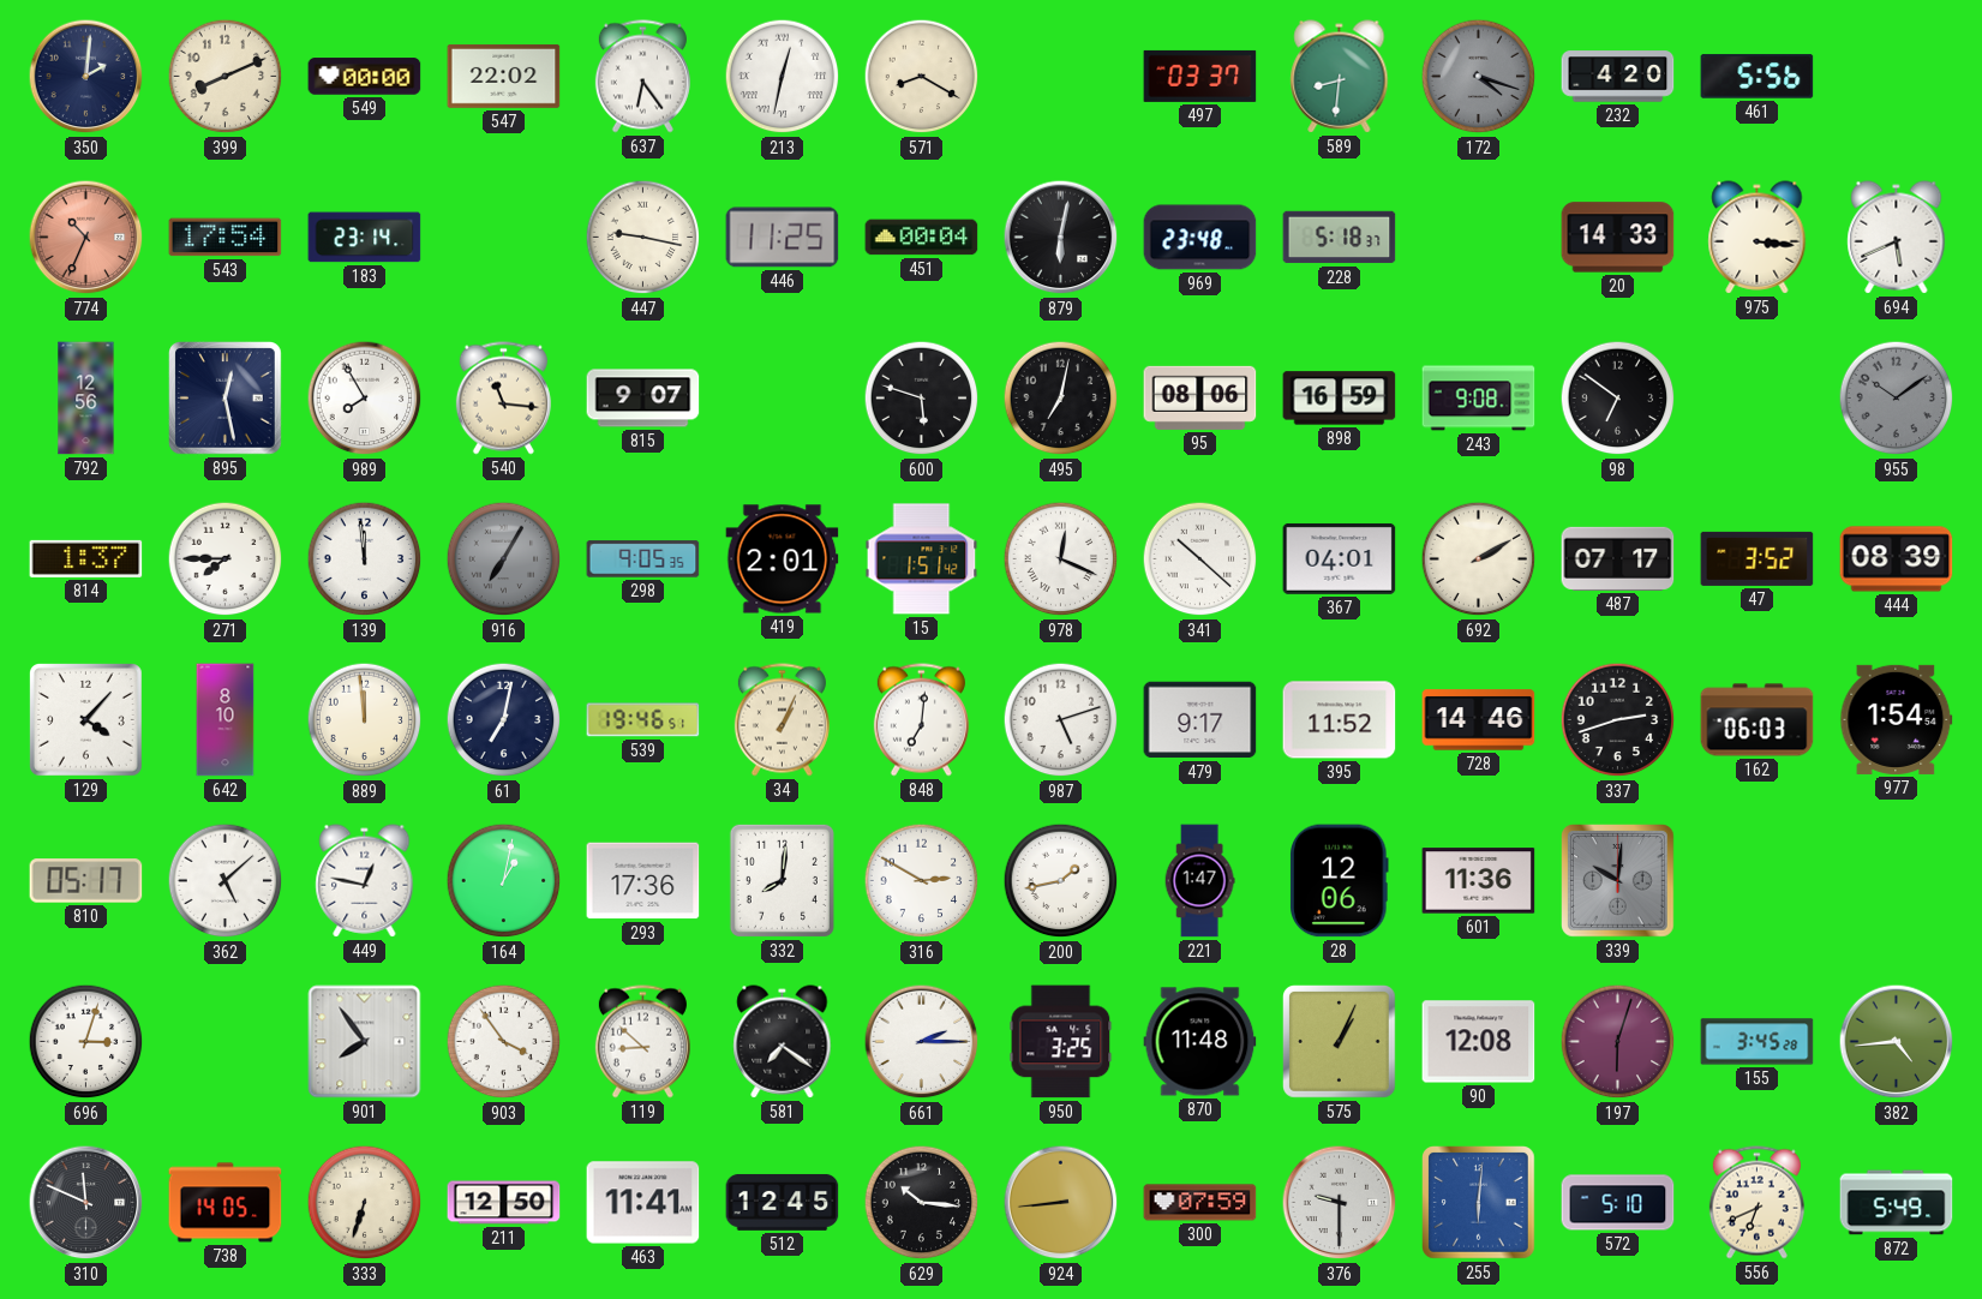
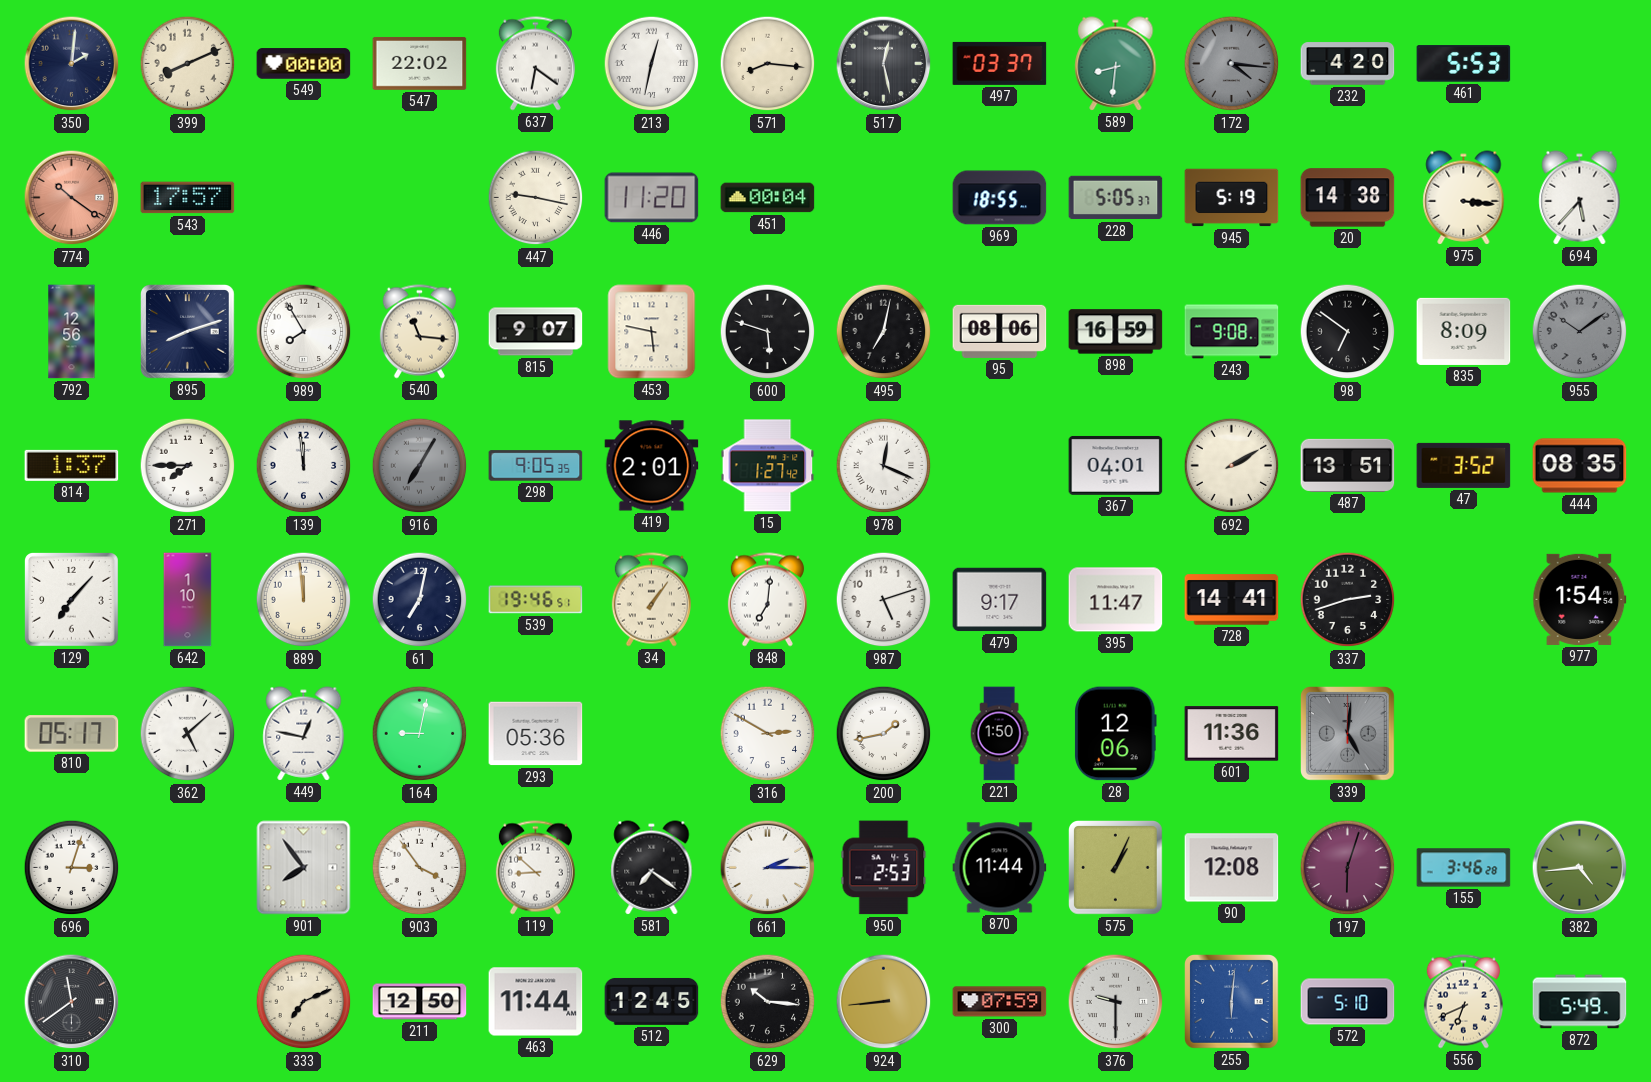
637: 6:24 -> 6:21 (535, 64)
571: 8:20 -> 8:16 (768, 64)
517: none -> 12:28 (884, 64)
172: 4:18 -> 4:16 (1232, 64)
461: 5:56 -> 5:53 (1464, 64)
774: 10:34 -> 10:21 (72, 198)
543: 17:54 -> 17:57 (188, 198)
183: 23:14 -> none (365, 238)
446: 11:25 -> 11:20 (652, 198)
879: 6:02 -> none (1061, 238)
969: 23:48 -> 18:55 (1000, 198)
228: 5:18 -> 5:05 (1116, 198)
945: none -> 5:19 (1232, 198)
20: 14:33 -> 14:38 (1348, 198)
694: 5:41 -> 5:37 (1580, 198)
895: 12:28 -> 8:12 (188, 332)
453: none -> 5:47 (652, 332)
835: none -> 8:09 (1464, 331)
15: 1:51 -> 1:27 (768, 466)
341: 10:22 -> none (1200, 559)
487: 07:17 -> 13:51 (1348, 465)
444: 08:39 -> 08:35 (1580, 466)
129: 4:07 -> 7:07 (72, 600)
642: 8:10 -> 1:10 (188, 600)
34: 1:04 -> 1:06 (651, 600)
395: 11:52 -> 11:47 (1116, 600)
728: 14:46 -> 14:41 (1232, 600)
162: 06:03 -> none (1758, 720)
164: 1:02 -> 9:02 (420, 734)
293: 17:36 -> 05:36 (536, 734)
332: 8:01 -> none (782, 880)
221: 1:47 -> 1:50 (999, 734)
339: 10:01 -> 5:01 (1348, 734)
950: 3:25 -> 2:53 (884, 868)
870: 11:48 -> 11:44 (1000, 868)
155: 3:45 -> 3:46 (1464, 868)
310: 11:49 -> 11:39 (72, 1002)
738: 14:05 -> none (226, 1203)
333: 6:33 -> 7:11 (304, 1002)
463: 11:41 -> 11:44 (536, 1002)
